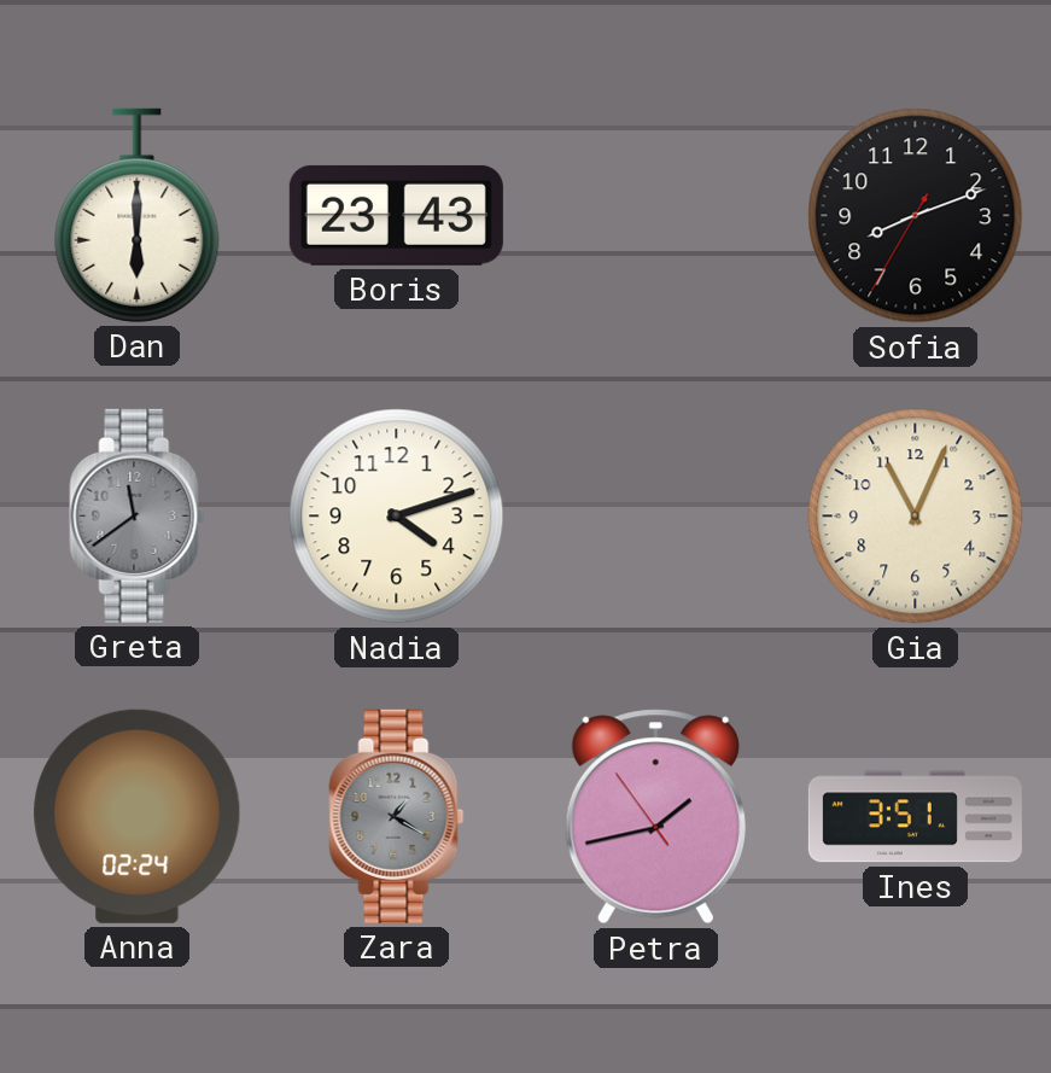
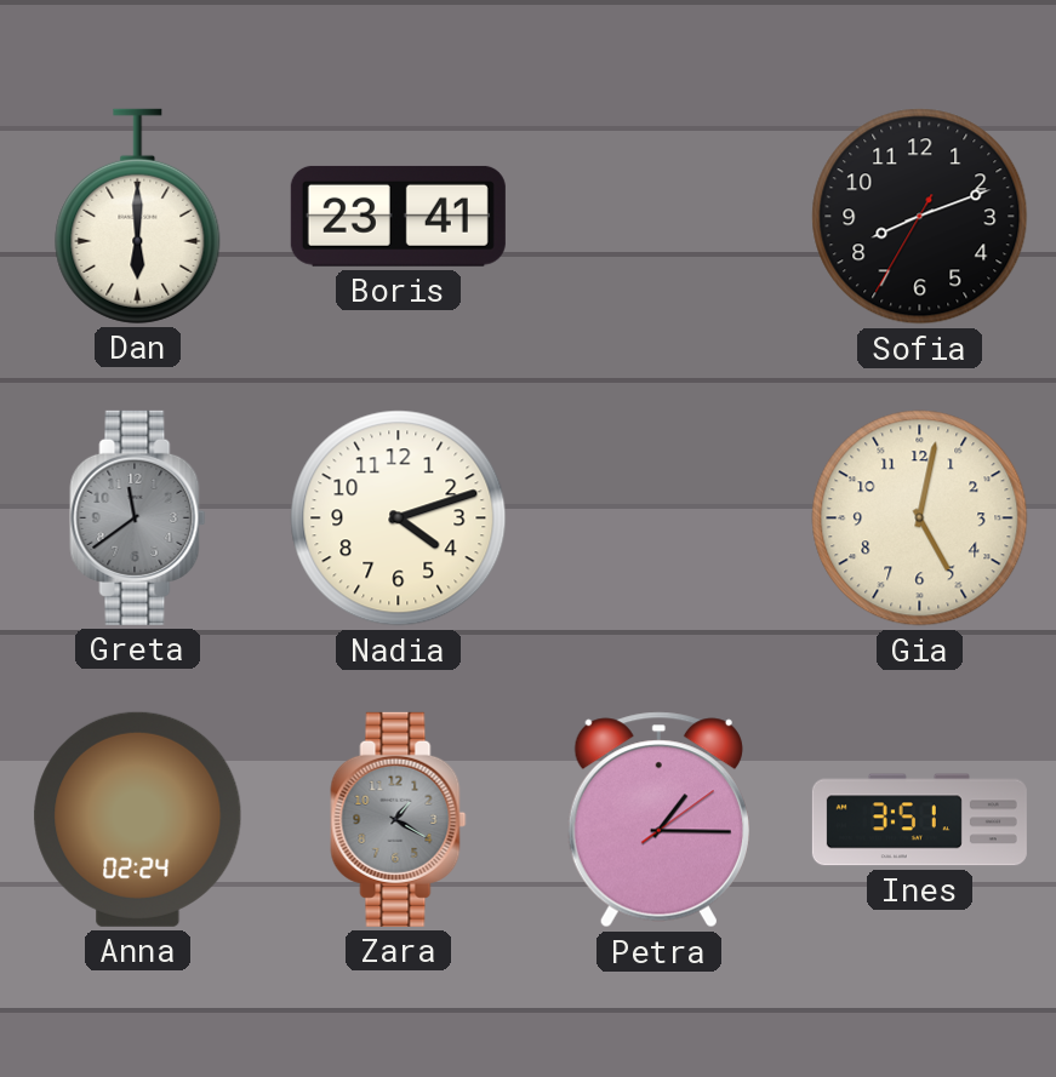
Boris: 23:43 -> 23:41 (398, 216)
Gia: 11:04 -> 5:02 (920, 519)
Petra: 1:42 -> 1:15 (658, 820)
